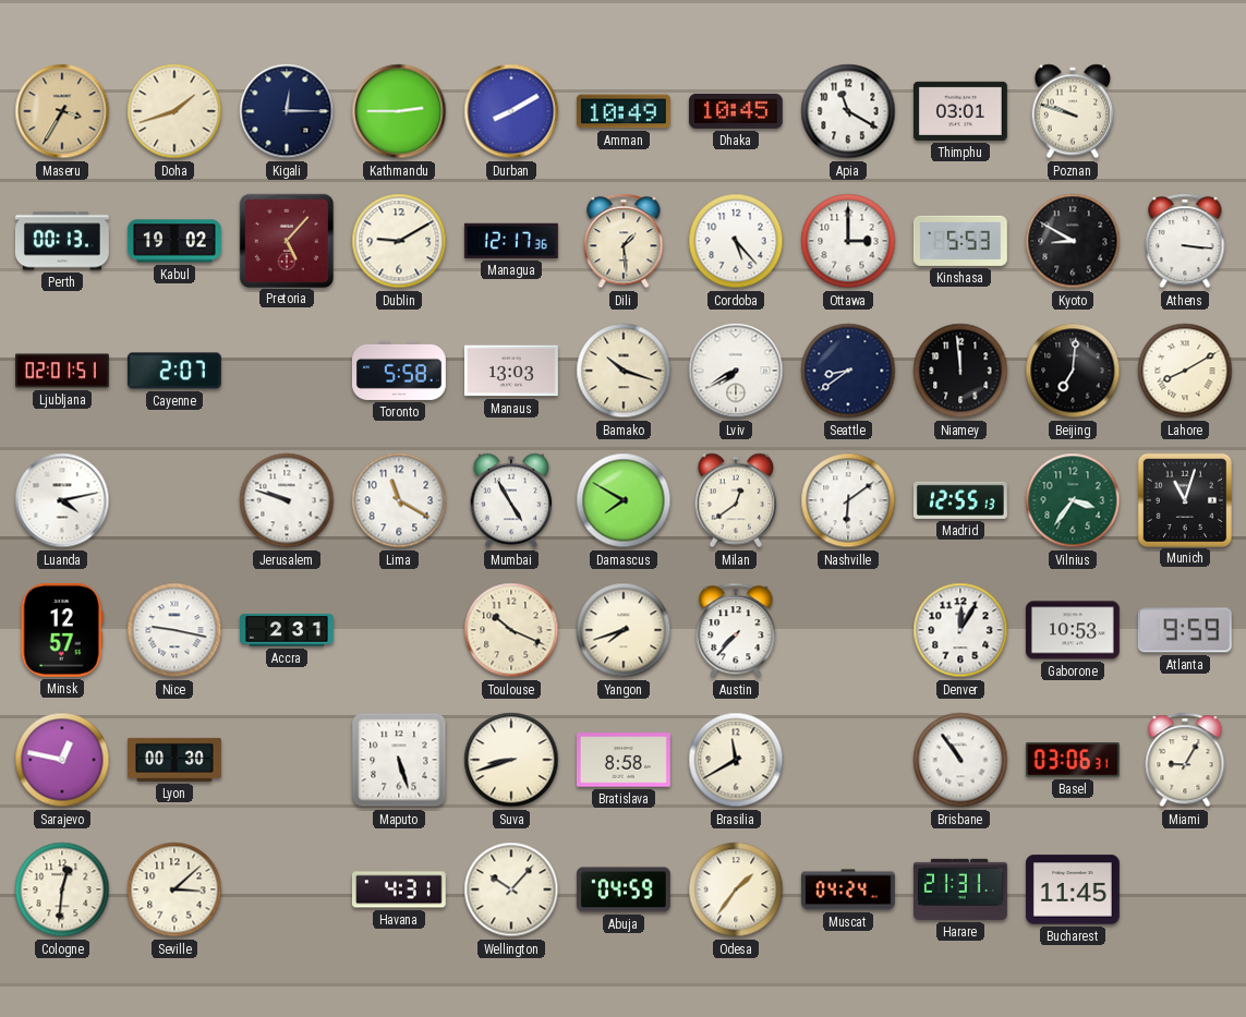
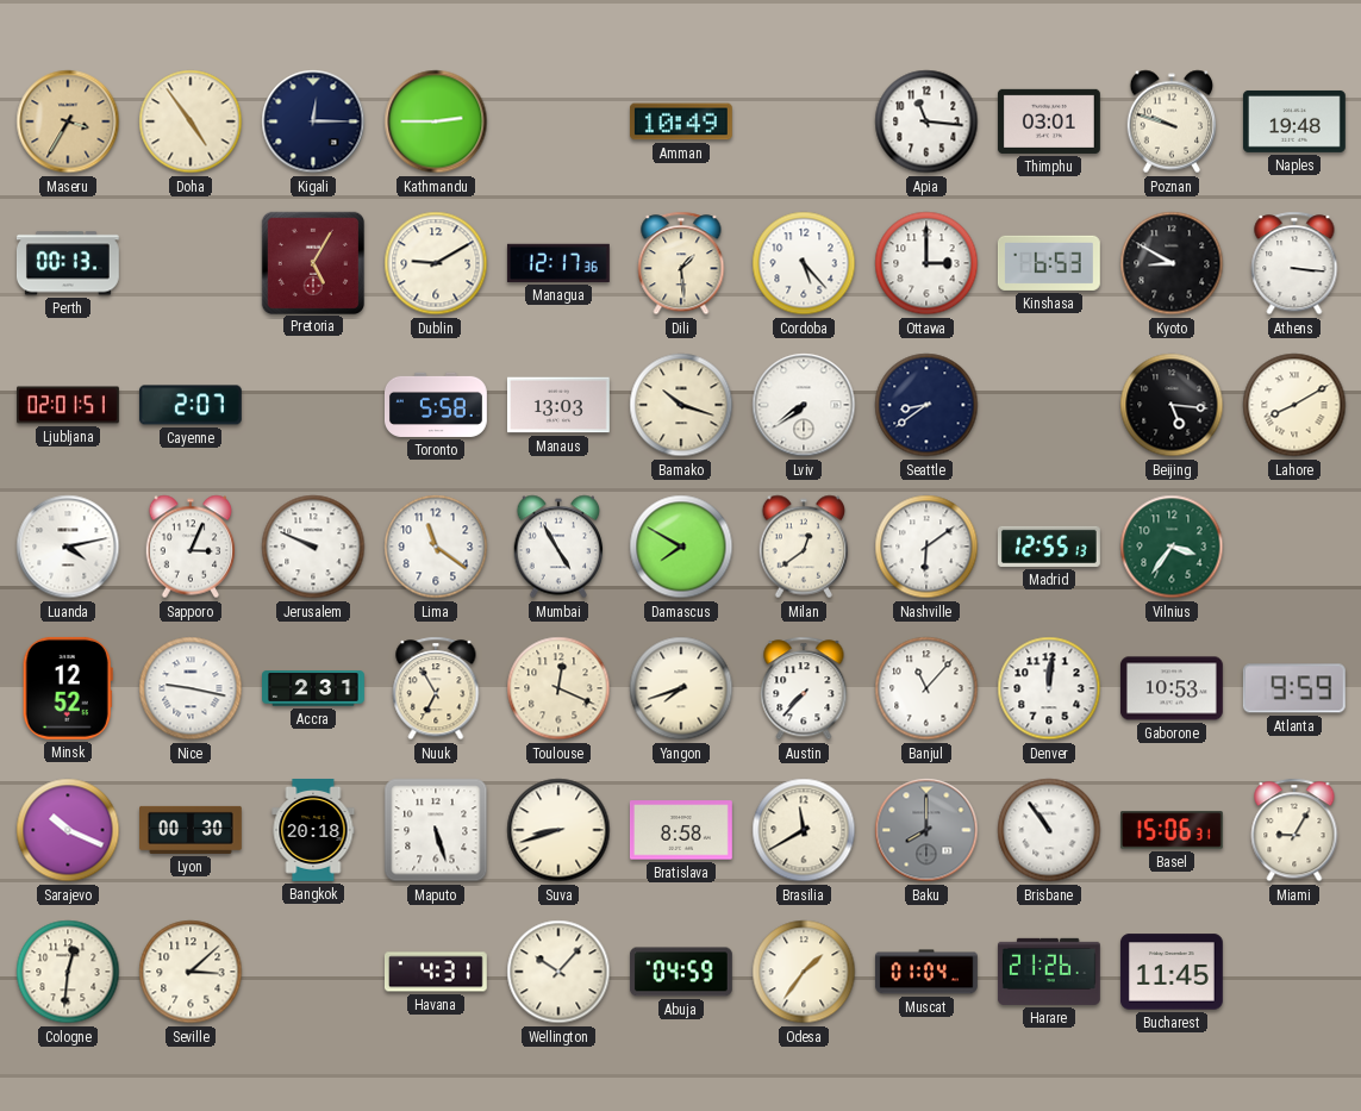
Doha: 1:42 -> 4:54 (191, 121)
Durban: 8:10 -> none (511, 111)
Dhaka: 10:45 -> none (736, 111)
Apia: 11:20 -> 11:16 (926, 121)
Naples: none -> 19:48 (1294, 121)
Kabul: 19:02 -> none (174, 241)
Pretoria: 5:07 -> 5:05 (312, 262)
Kinshasa: 5:53 -> 6:53 (1049, 263)
Lviv: 7:40 -> 7:39 (804, 405)
Niamey: 11:59 -> none (960, 371)
Beijing: 7:01 -> 5:16 (1172, 405)
Sapporo: none -> 3:04 (191, 547)
Jerusalem: 9:48 -> 9:49 (313, 547)
Lima: 11:20 -> 11:21 (436, 547)
Munich: 11:03 -> none (1184, 499)
Minsk: 12:57 -> 12:52 (68, 688)
Nuuk: none -> 6:55 (436, 688)
Toulouse: 10:19 -> 12:19 (558, 688)
Banjul: none -> 11:07 (926, 688)
Denver: 12:05 -> 12:01 (1049, 688)
Sarajevo: 12:47 -> 10:19 (68, 830)
Bangkok: none -> 20:18 (313, 831)
Baku: none -> 8:00 (926, 830)
Basel: 03:06 -> 15:06 (1172, 830)
Muscat: 04:24 -> 01:04 (926, 972)
Harare: 21:31 -> 21:26 (1049, 972)
